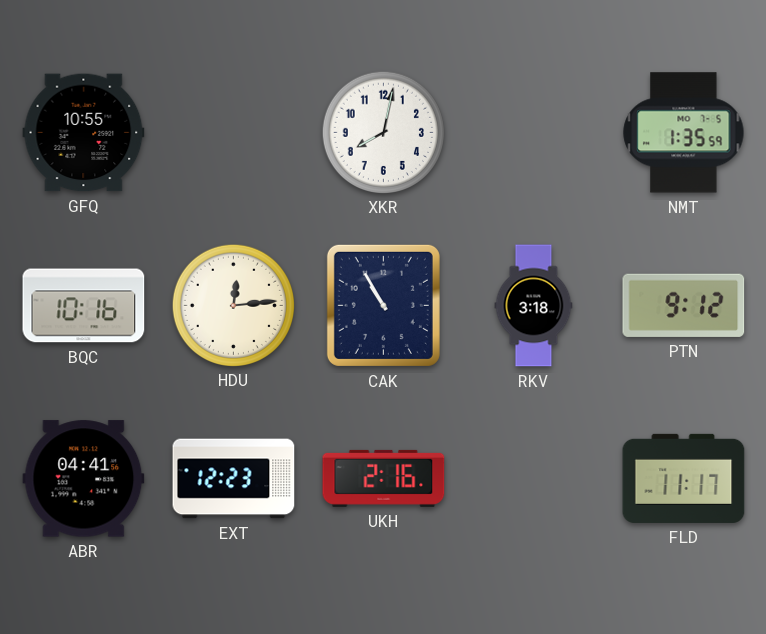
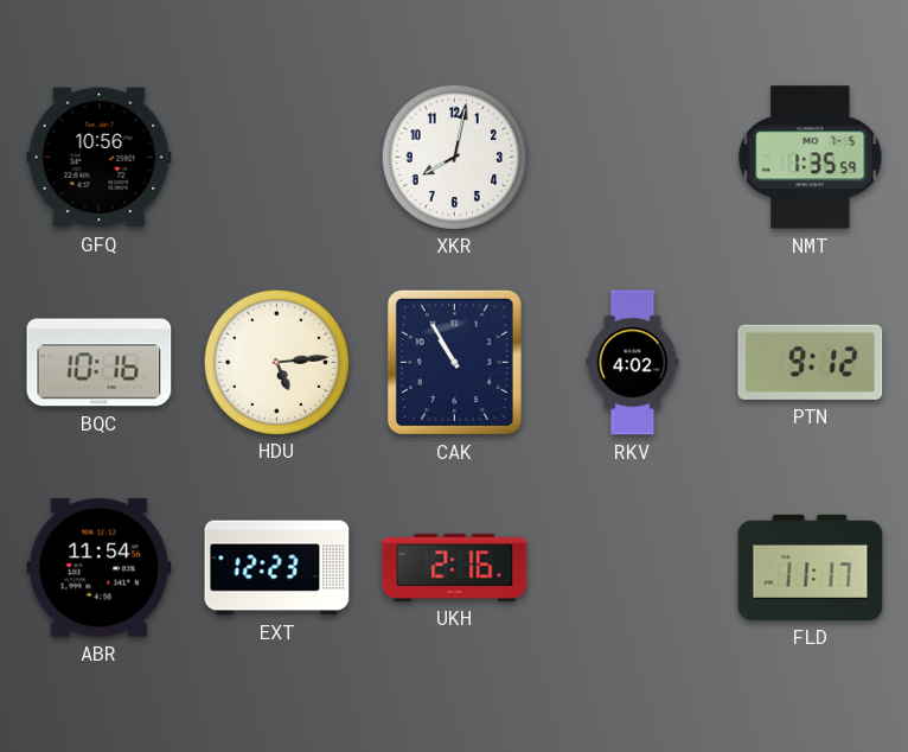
GFQ: 10:55 -> 10:56 (100, 158)
HDU: 12:14 -> 5:14 (276, 362)
RKV: 3:18 -> 4:02 (633, 363)
ABR: 04:41 -> 11:54 (100, 568)
